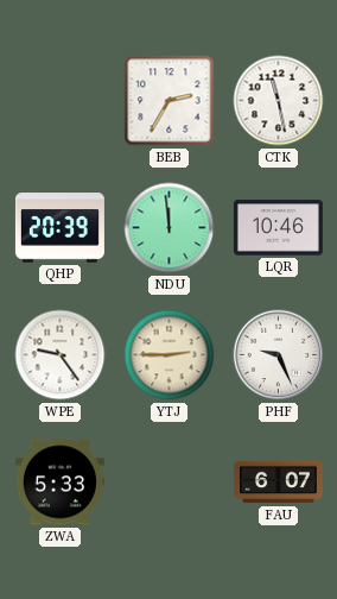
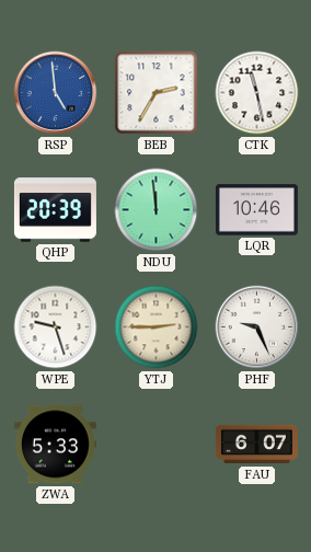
RSP: none -> 4:59 (56, 93)
WPE: 9:24 -> 9:27 (56, 327)
